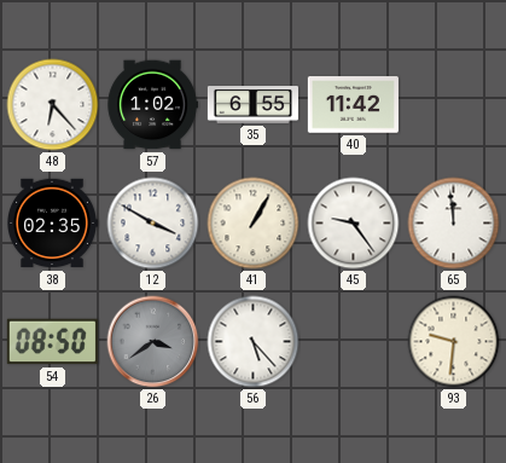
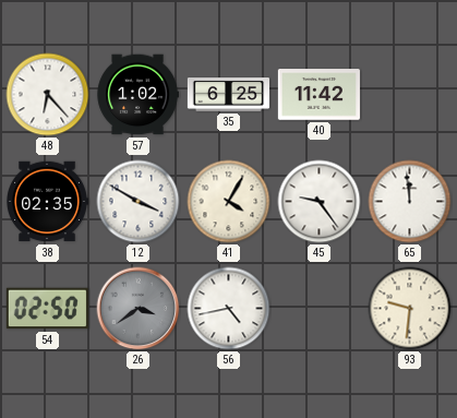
35: 6:55 -> 6:25 (228, 95)
41: 1:05 -> 4:05 (229, 202)
54: 08:50 -> 02:50 (47, 309)
56: 5:23 -> 4:43 (229, 309)
